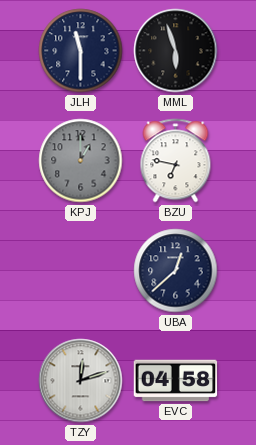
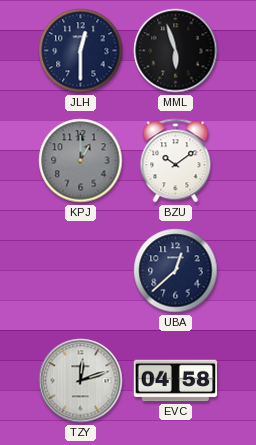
JLH: 11:30 -> 12:30 (81, 51)
BZU: 6:47 -> 10:09 (176, 161)
